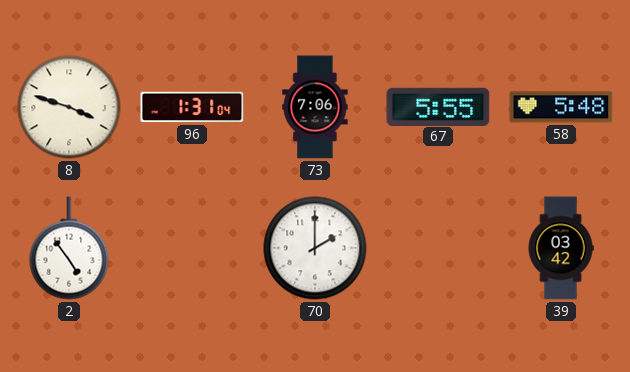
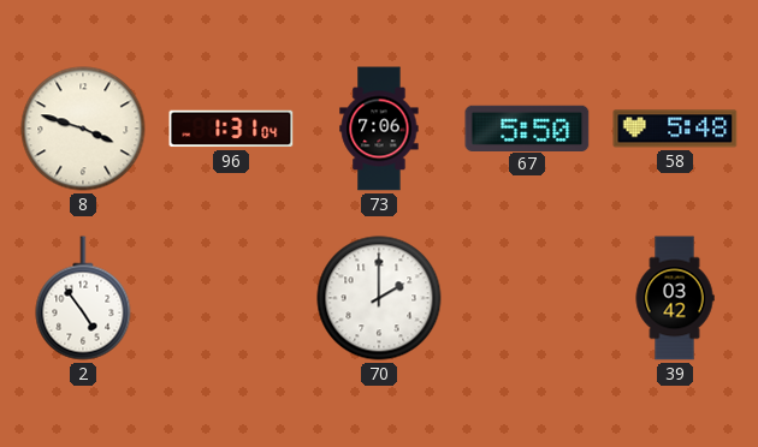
67: 5:55 -> 5:50 (527, 127)
